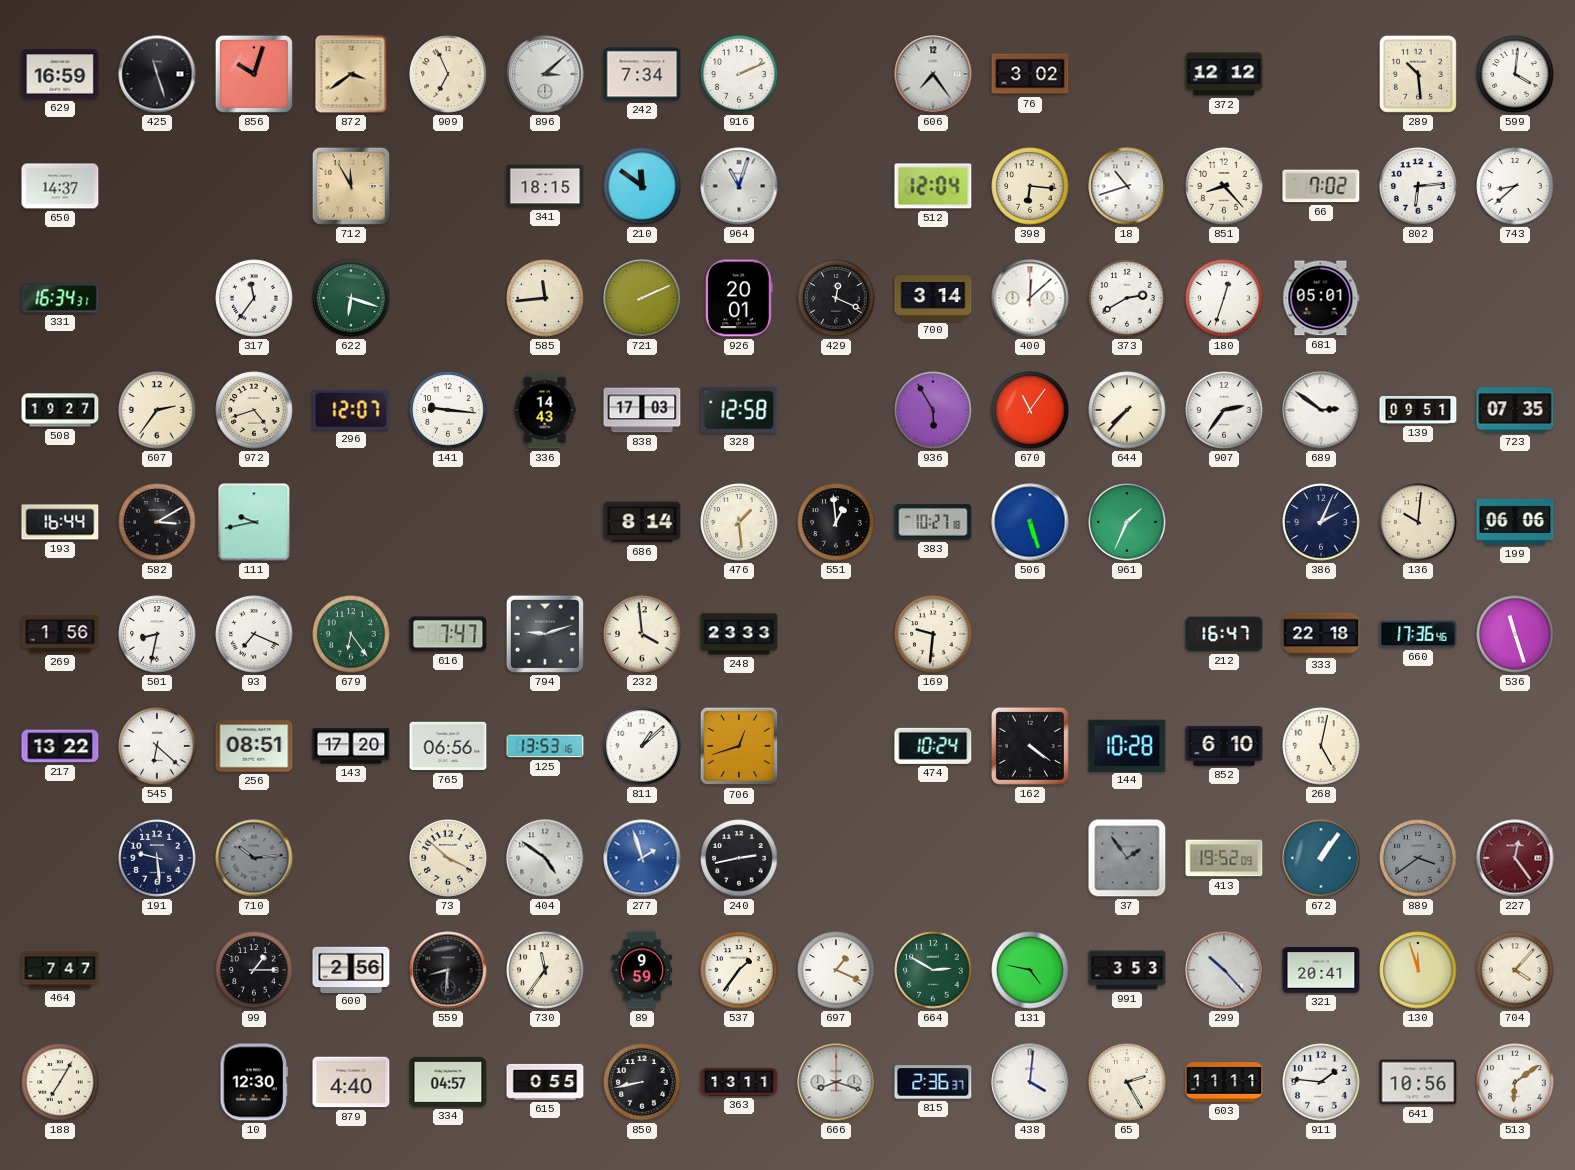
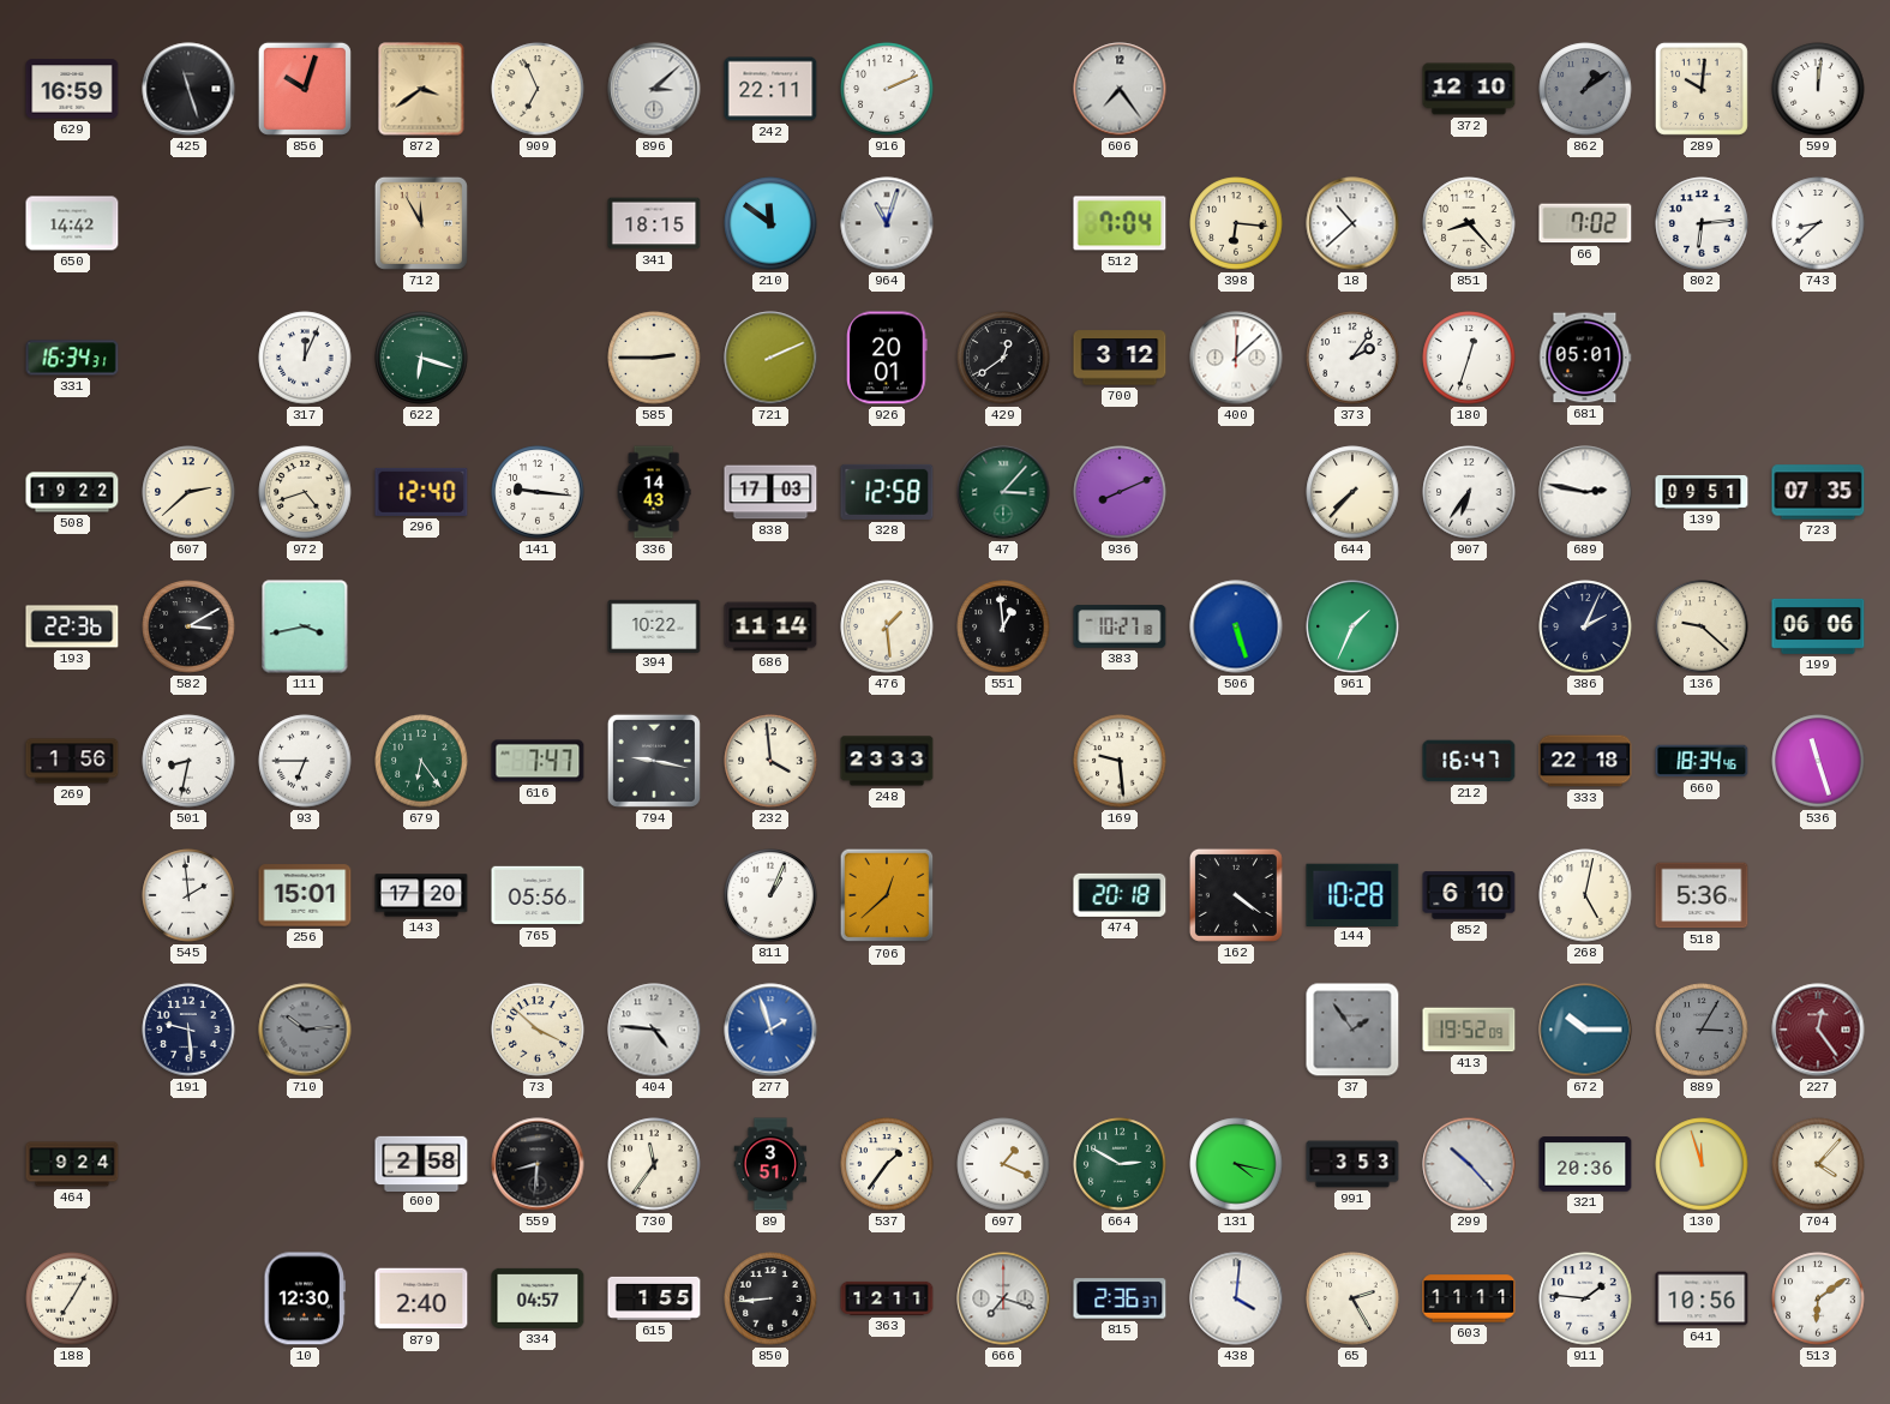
242: 7:34 -> 22:11 (770, 89)
76: 3:02 -> none (1030, 74)
372: 12:12 -> 12:10 (1469, 89)
862: none -> 1:09 (1585, 89)
289: 10:29 -> 10:01 (1702, 89)
599: 4:01 -> 12:01 (1818, 89)
650: 14:37 -> 14:42 (72, 223)
512: 12:04 -> 7:04 (1120, 223)
18: 10:42 -> 10:38 (1352, 223)
317: 11:36 -> 12:04 (305, 358)
585: 11:44 -> 2:45 (654, 358)
429: 12:19 -> 12:39 (1003, 358)
700: 3:14 -> 3:12 (1120, 358)
373: 2:40 -> 2:06 (1352, 358)
508: 19:27 -> 19:22 (72, 492)
607: 2:36 -> 2:38 (188, 492)
296: 12:07 -> 12:40 (421, 492)
47: none -> 3:07 (1003, 492)
936: 5:55 -> 8:11 (1120, 492)
670: 11:06 -> none (1030, 410)
907: 2:36 -> 6:36 (1469, 492)
689: 2:51 -> 2:47 (1585, 492)
193: 16:44 -> 22:36 (72, 626)
111: 9:43 -> 3:43 (305, 626)
394: none -> 10:22 (654, 625)
686: 8:14 -> 11:14 (770, 626)
136: 10:01 -> 9:22 (1702, 626)
93: 7:19 -> 6:45 (305, 761)
794: 9:12 -> 9:17 (654, 761)
169: 9:31 -> 9:29 (1120, 761)
660: 17:36 -> 18:34 (1702, 761)
217: 13:22 -> none (60, 746)
545: 6:22 -> 1:59 (188, 895)
256: 08:51 -> 15:01 (305, 895)
765: 06:56 -> 05:56 (538, 895)
125: 13:53 -> none (545, 746)
811: 1:08 -> 1:04 (770, 895)
706: 12:42 -> 12:38 (887, 895)
474: 10:24 -> 20:18 (1120, 895)
518: none -> 5:36 (1702, 895)
404: 4:51 -> 4:46 (654, 1030)
240: 2:43 -> none (739, 858)
672: 1:06 -> 10:15 (1585, 1030)
889: 3:39 -> 3:05 (1702, 1030)
464: 7:47 -> 9:24 (72, 1164)
99: 1:15 -> none (254, 970)
600: 2:56 -> 2:58 (421, 1163)
89: 9:59 -> 3:51 (770, 1164)
131: 4:47 -> 4:17 (1236, 1164)
321: 20:41 -> 20:36 (1585, 1164)
879: 4:40 -> 2:40 (421, 1298)
615: 0:55 -> 1:55 (654, 1298)
850: 8:43 -> 8:44 (770, 1298)
363: 13:11 -> 12:11 (887, 1298)
666: 8:18 -> 7:18 (1003, 1298)
